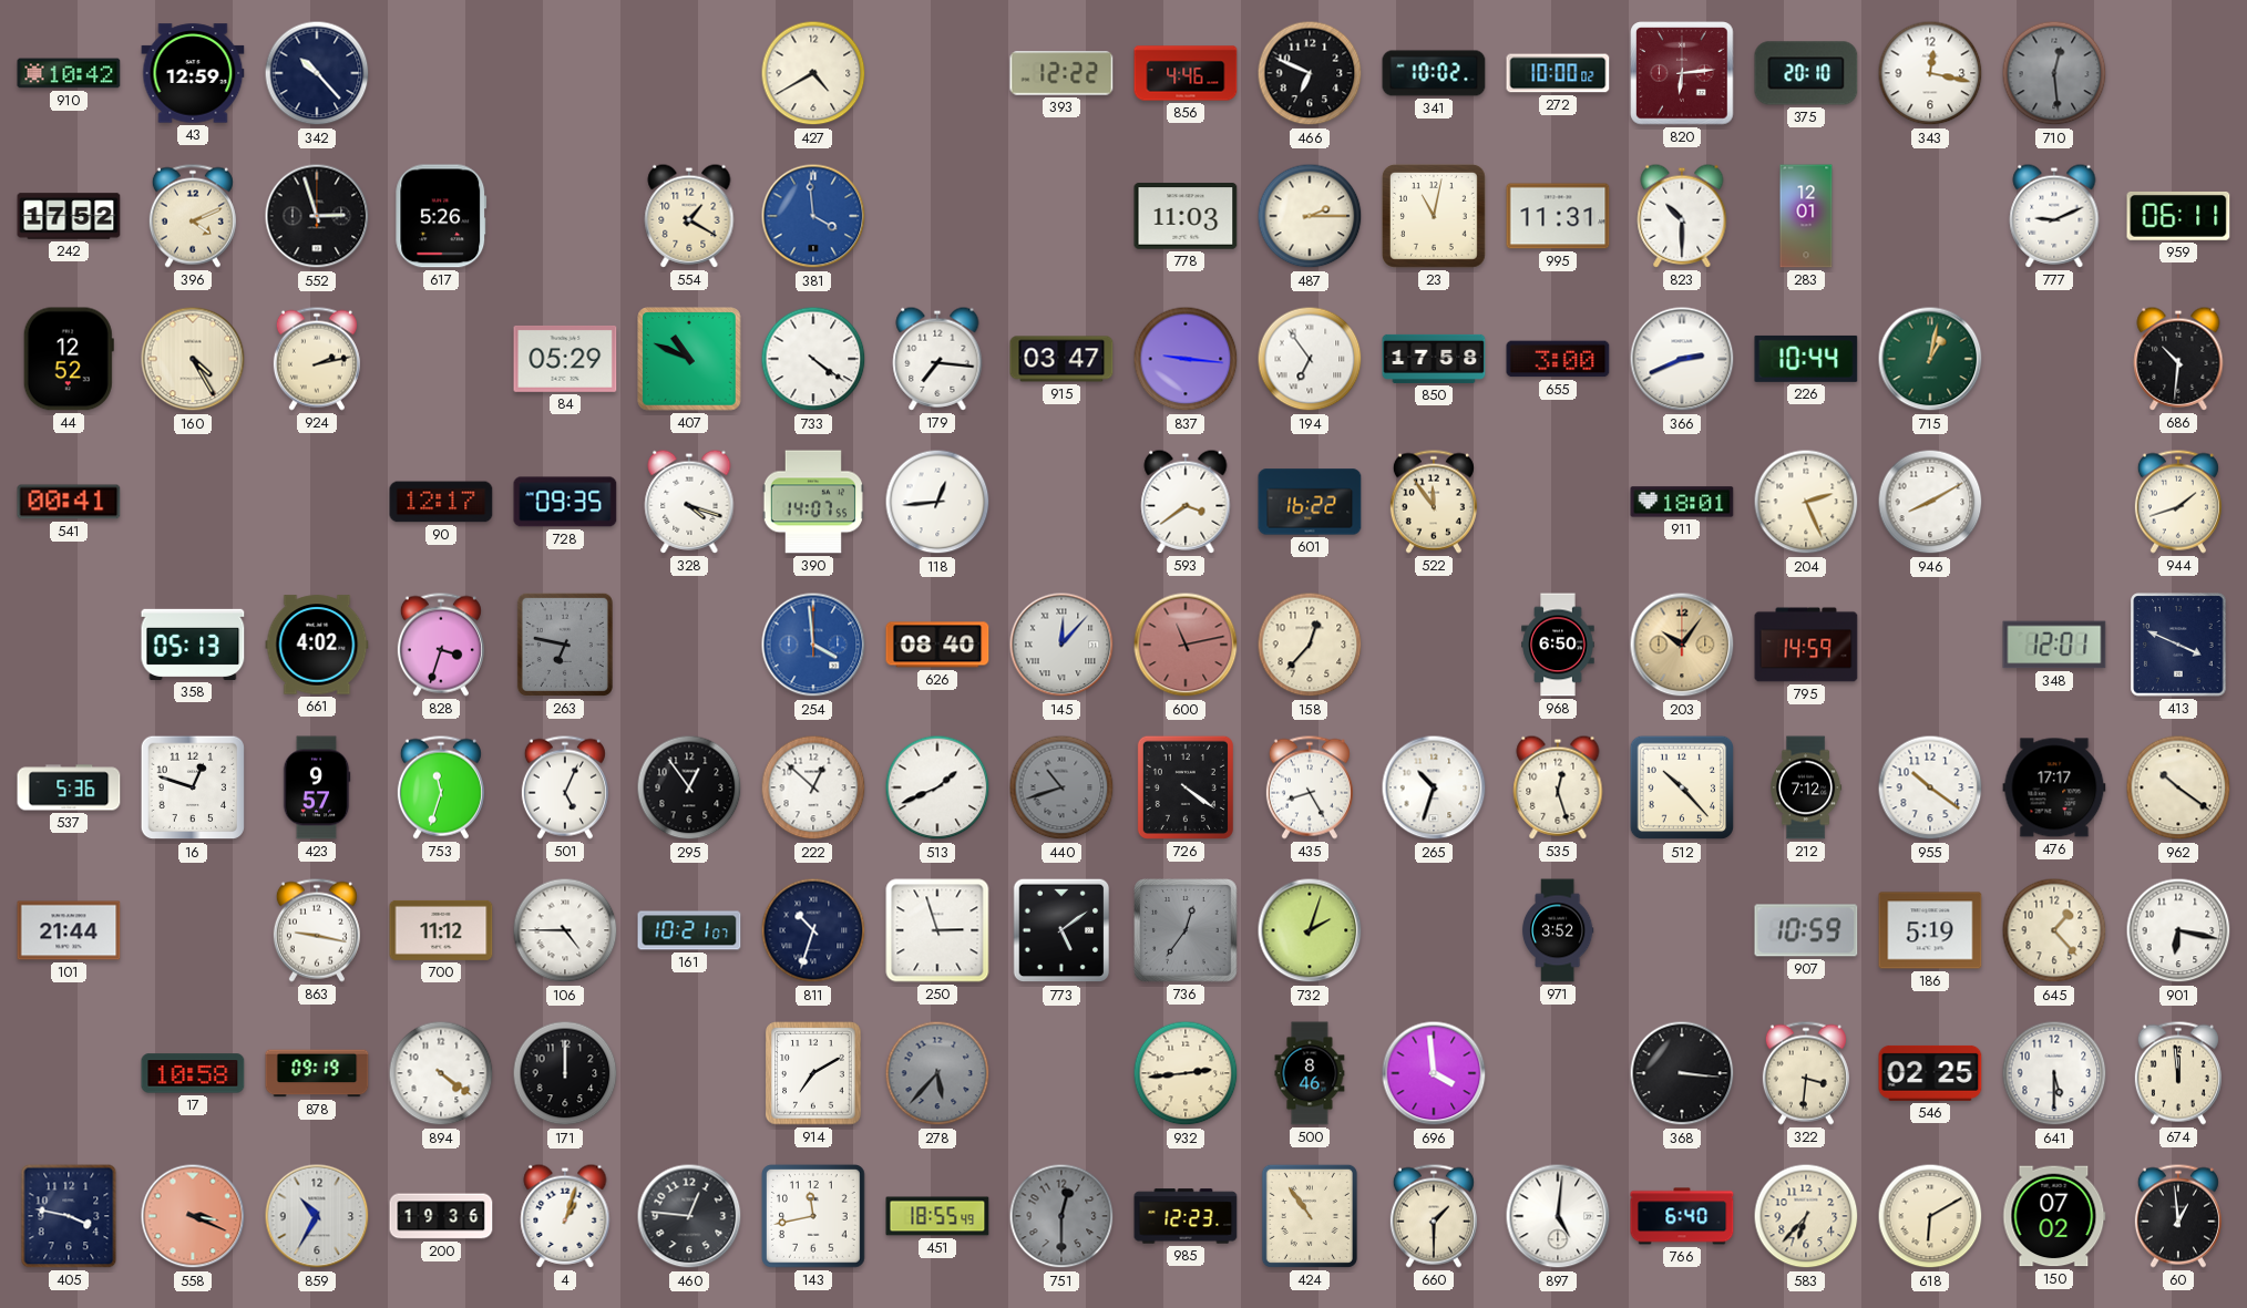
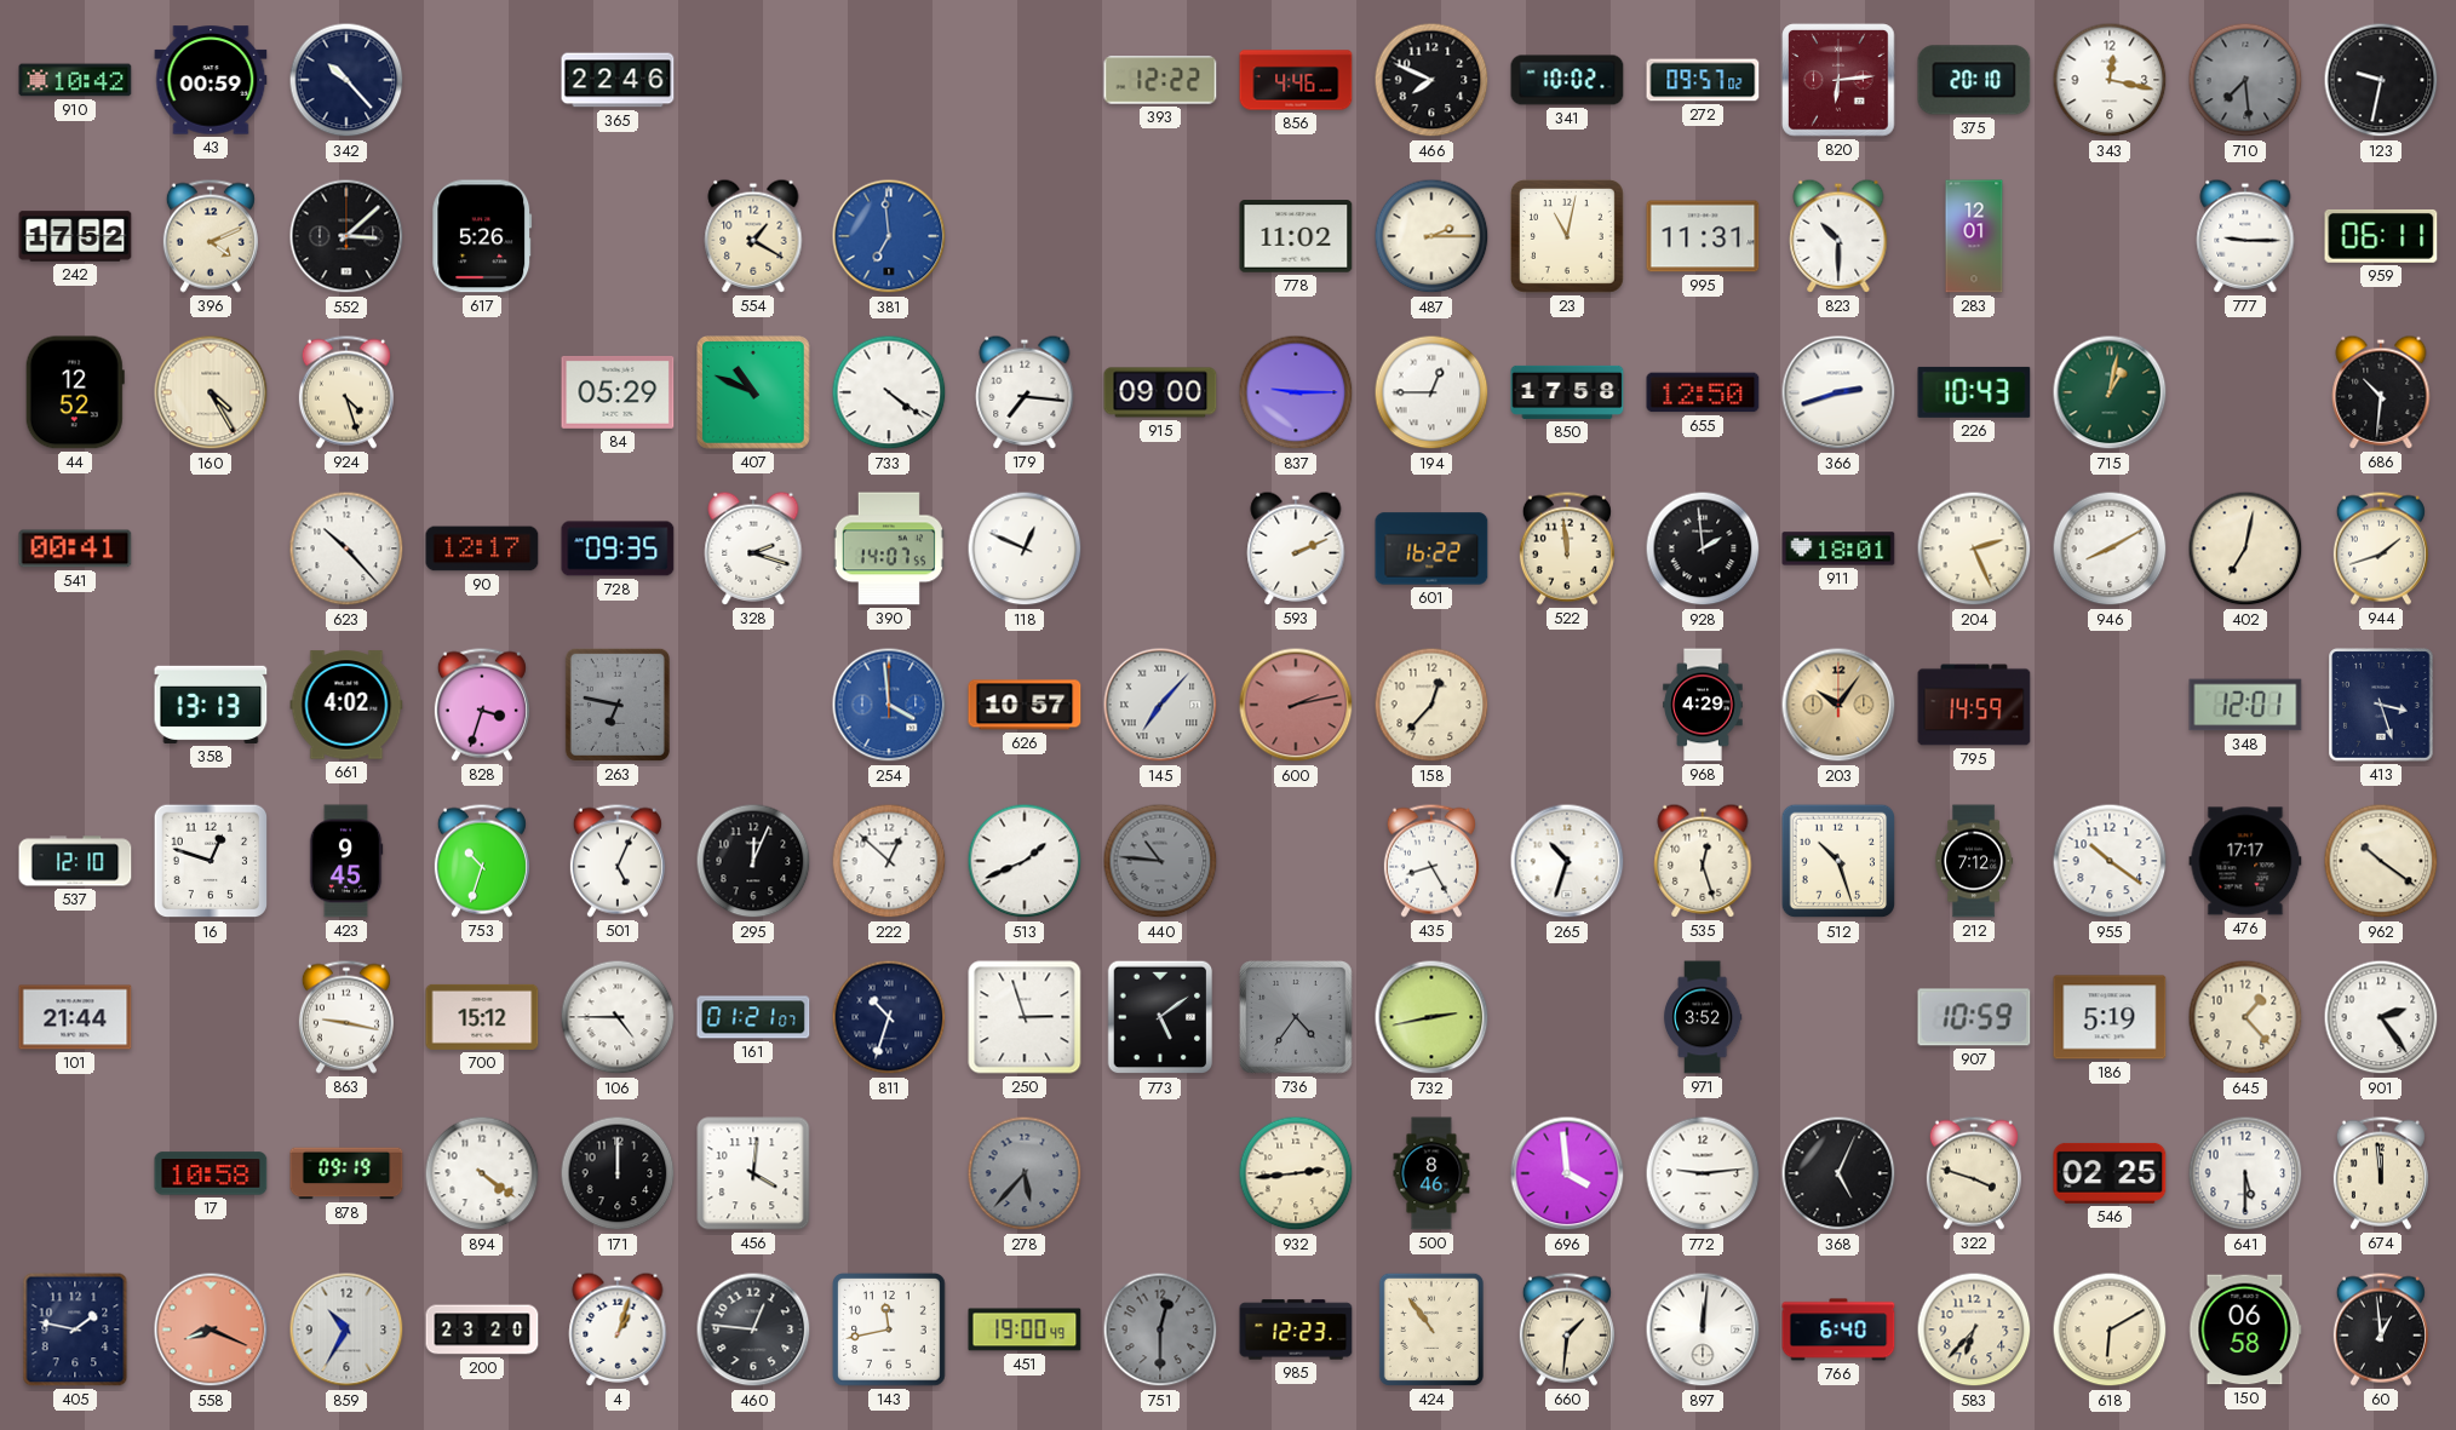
43: 12:59 -> 00:59 (211, 80)
365: none -> 22:46 (618, 80)
427: 4:40 -> none (813, 73)
466: 6:49 -> 7:49 (1431, 80)
272: 10:00 -> 09:57 (1703, 80)
710: 12:29 -> 7:29 (2245, 80)
123: none -> 9:32 (2381, 80)
552: 2:57 -> 3:08 (346, 236)
381: 3:59 -> 6:59 (889, 236)
778: 11:03 -> 11:02 (1296, 236)
777: 9:11 -> 9:15 (2245, 236)
924: 2:13 -> 4:27 (346, 392)
915: 03:47 -> 09:00 (1160, 392)
837: 9:16 -> 9:15 (1296, 392)
194: 6:54 -> 12:45 (1431, 392)
655: 3:00 -> 12:50 (1703, 392)
366: 2:41 -> 2:42 (1838, 392)
226: 10:44 -> 10:43 (1974, 392)
623: none -> 10:23 (346, 549)
328: 4:18 -> 2:18 (753, 549)
118: 12:44 -> 12:49 (1025, 549)
593: 3:39 -> 2:11 (1296, 549)
522: 11:54 -> 11:59 (1567, 549)
928: none -> 1:59 (1703, 549)
402: none -> 7:02 (2245, 549)
358: 05:13 -> 13:13 (211, 705)
626: 08:40 -> 10:57 (1025, 705)
145: 12:07 -> 7:07 (1160, 705)
600: 11:13 -> 2:13 (1296, 705)
968: 6:50 -> 4:29 (1703, 705)
413: 3:49 -> 3:27 (2381, 705)
537: 5:36 -> 12:10 (75, 861)
423: 9:57 -> 9:45 (346, 861)
753: 11:33 -> 10:33 (482, 861)
295: 12:54 -> 12:04 (753, 861)
440: 10:42 -> 10:46 (1160, 861)
726: 4:21 -> none (1186, 787)
512: 10:23 -> 10:27 (1838, 861)
700: 11:12 -> 15:12 (482, 1017)
161: 10:21 -> 01:21 (753, 1017)
736: 12:36 -> 4:36 (1296, 1017)
732: 2:03 -> 2:43 (1431, 1017)
901: 6:17 -> 2:24 (2381, 1017)
456: none -> 4:01 (753, 1173)
914: 7:10 -> none (813, 1073)
772: none -> 9:14 (1703, 1173)
368: 3:16 -> 5:04 (1838, 1173)
322: 3:31 -> 3:48 (1974, 1173)
405: 3:47 -> 1:47 (75, 1330)
558: 3:19 -> 8:19 (211, 1330)
200: 19:36 -> 23:20 (482, 1330)
451: 18:55 -> 19:00 (1025, 1330)
660: 1:30 -> 1:31 (1567, 1330)
897: 5:01 -> 12:01 (1703, 1330)
150: 07:02 -> 06:58 (2245, 1330)
